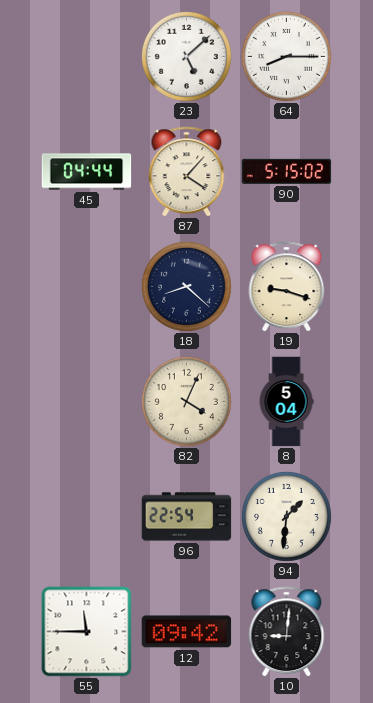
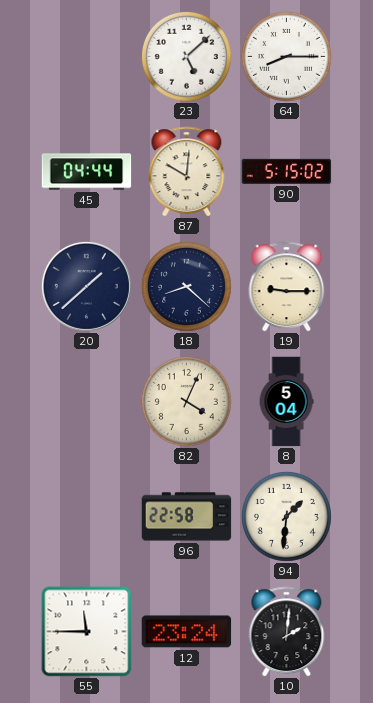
87: 4:07 -> 10:01 (187, 172)
20: none -> 1:38 (86, 286)
19: 9:18 -> 9:15 (287, 287)
96: 22:54 -> 22:58 (187, 517)
12: 09:42 -> 23:24 (187, 632)
10: 9:01 -> 2:01 (287, 632)
